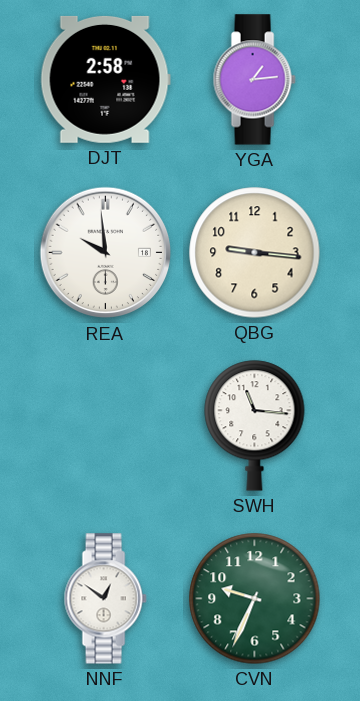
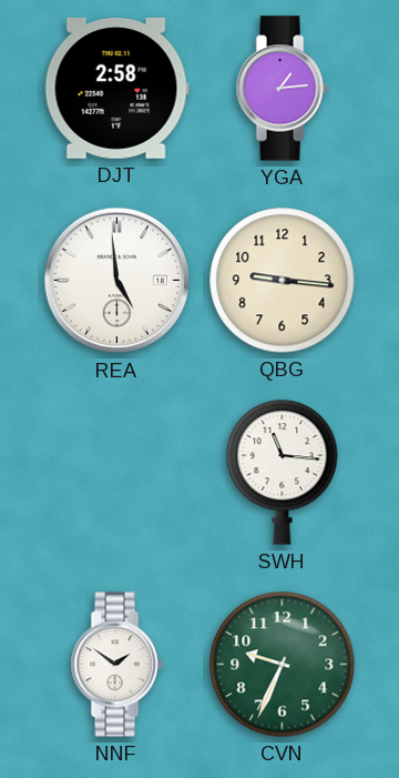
REA: 9:59 -> 4:59 (117, 281)
NNF: 12:51 -> 1:51 (116, 665)
